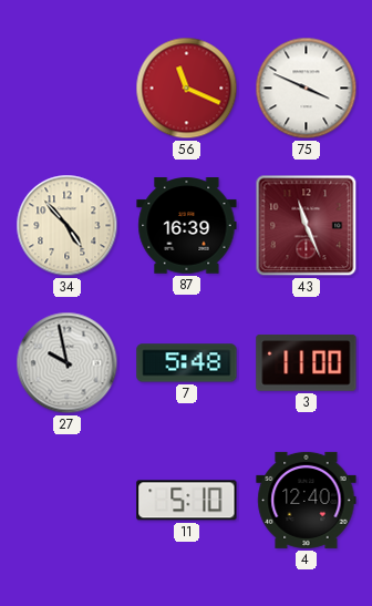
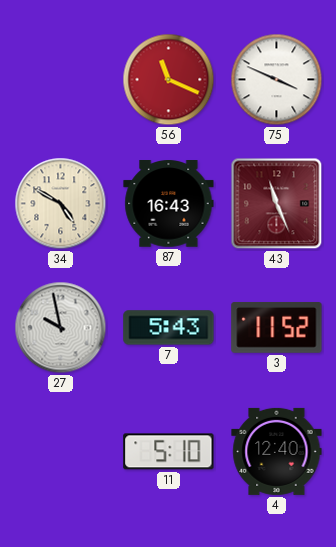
34: 4:53 -> 4:50 (61, 204)
87: 16:39 -> 16:43 (169, 204)
7: 5:48 -> 5:43 (169, 328)
3: 11:00 -> 11:52 (277, 327)
